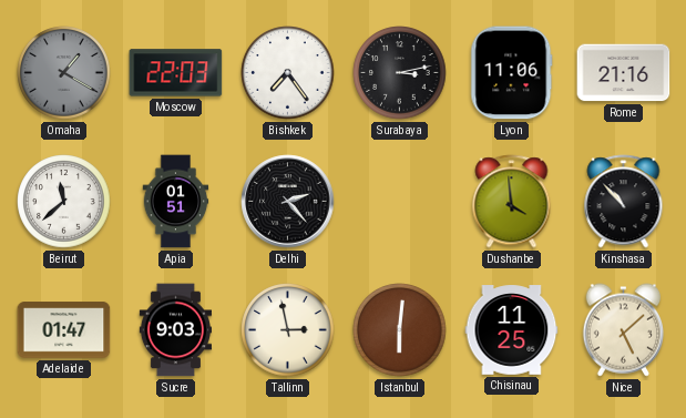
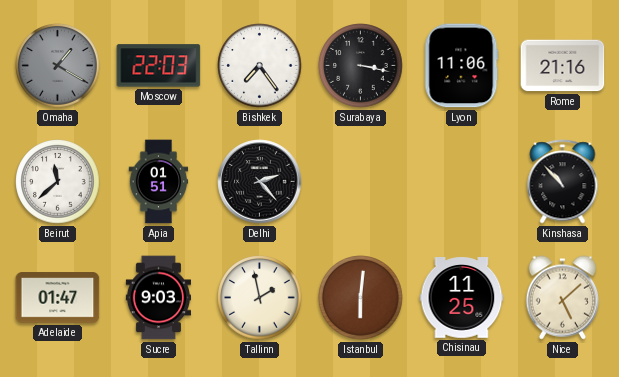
Surabaya: 3:13 -> 3:17 (361, 66)
Dushanbe: 3:59 -> none (512, 202)
Tallinn: 2:58 -> 1:58 (260, 298)
